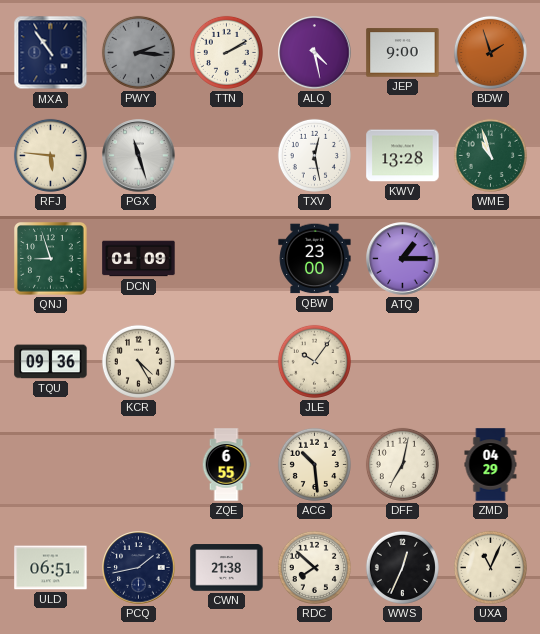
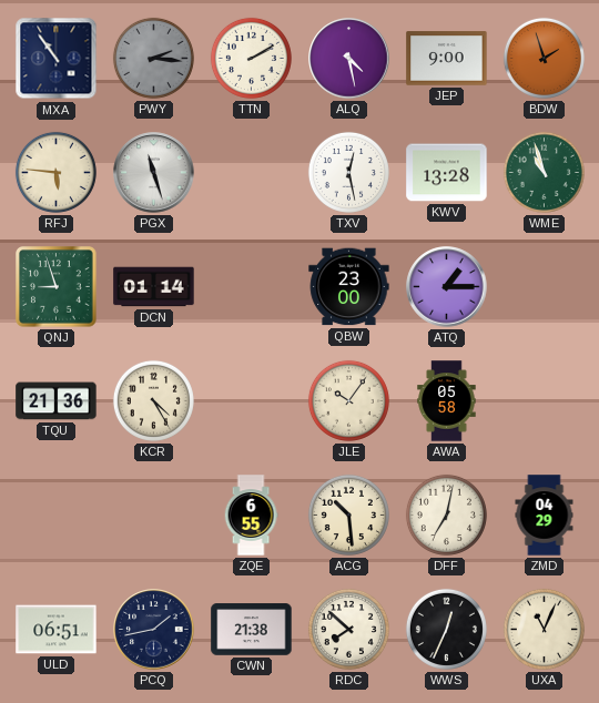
DCN: 01:09 -> 01:14 (154, 287)
TQU: 09:36 -> 21:36 (57, 401)
AWA: none -> 05:58 (447, 401)
